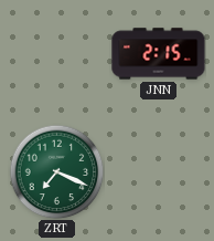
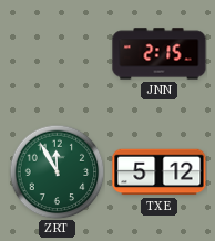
ZRT: 7:19 -> 11:55 (57, 171)
TXE: none -> 5:12 (160, 172)
